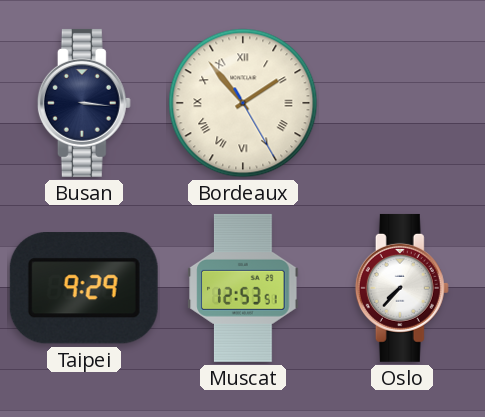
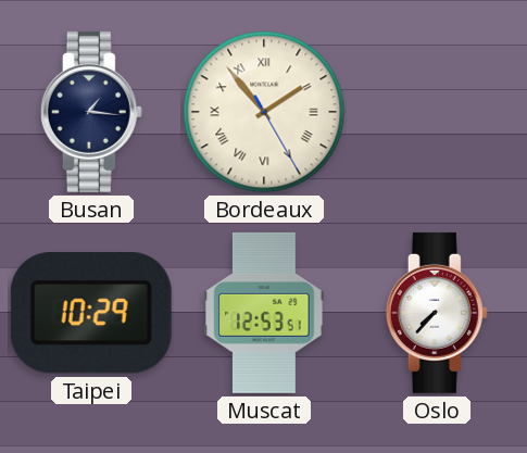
Busan: 3:16 -> 1:16 (91, 112)
Taipei: 9:29 -> 10:29 (91, 313)
